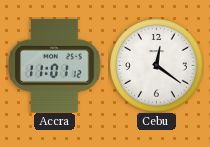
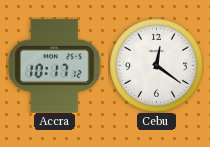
Accra: 11:01 -> 10:17 (54, 65)
